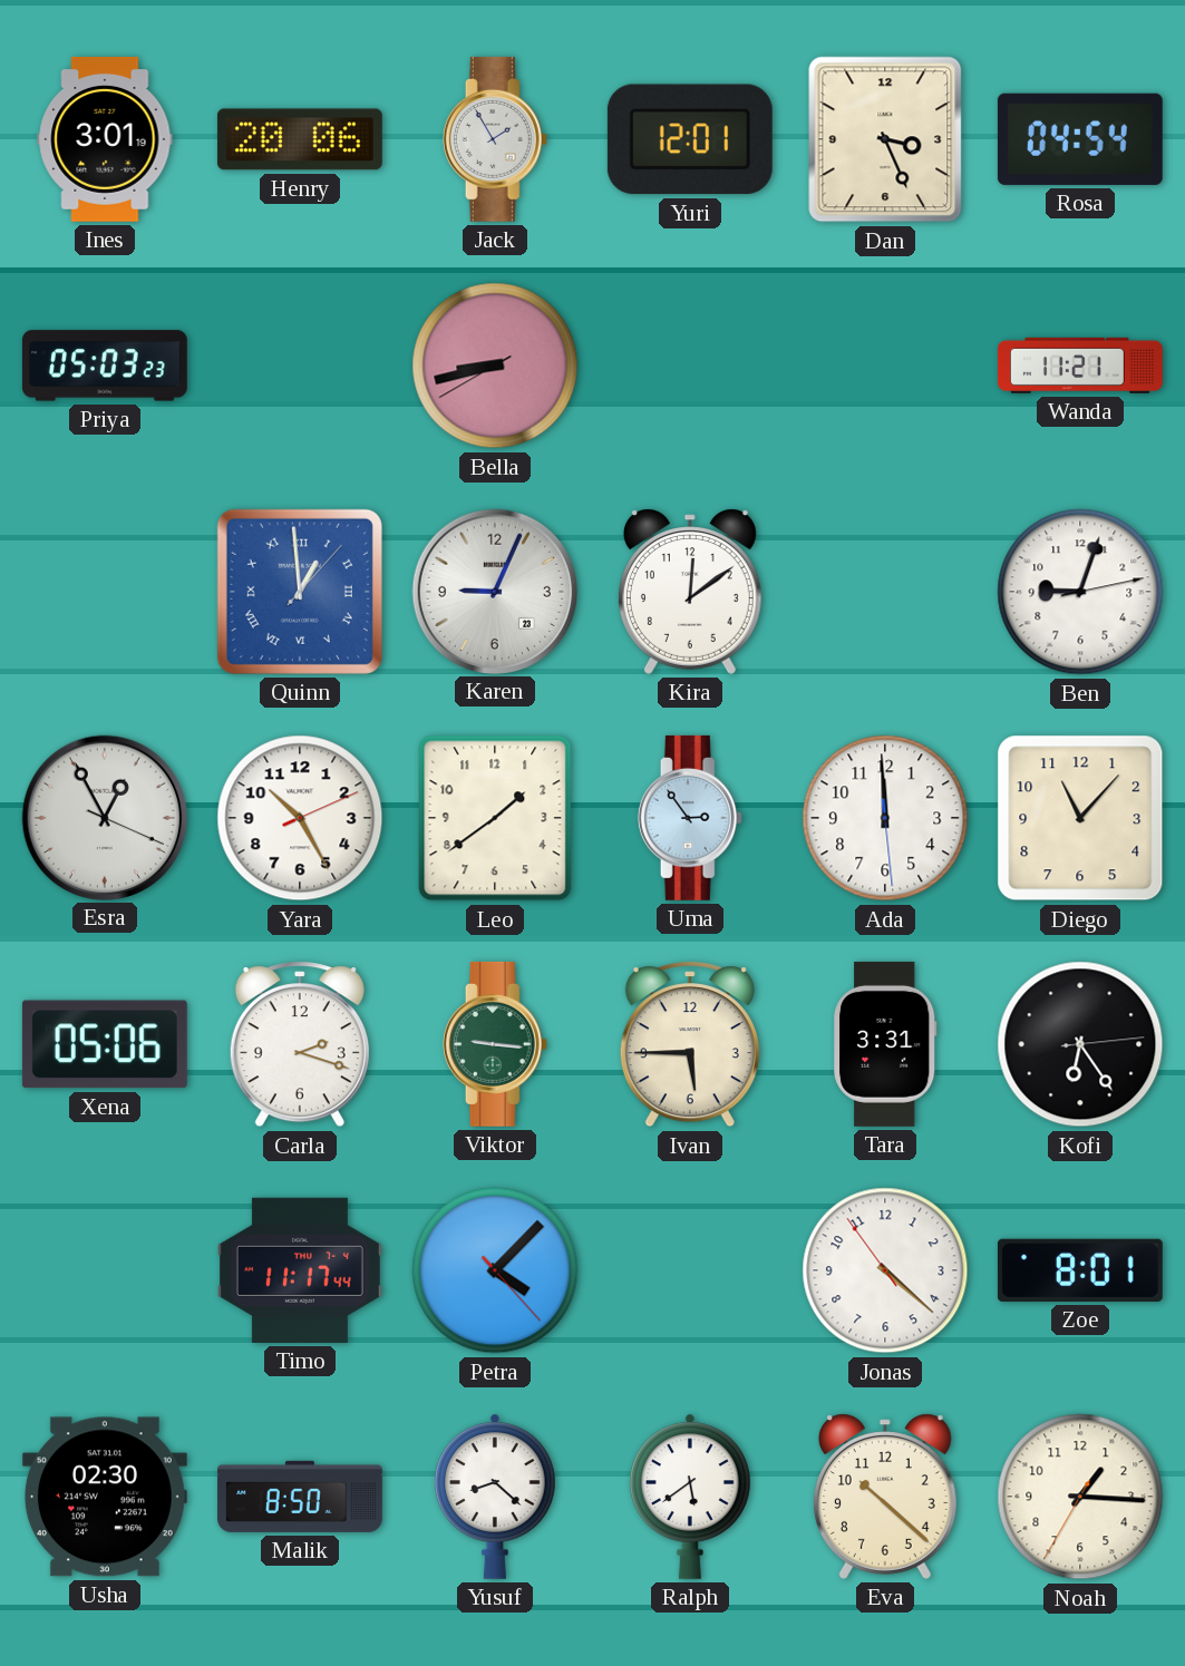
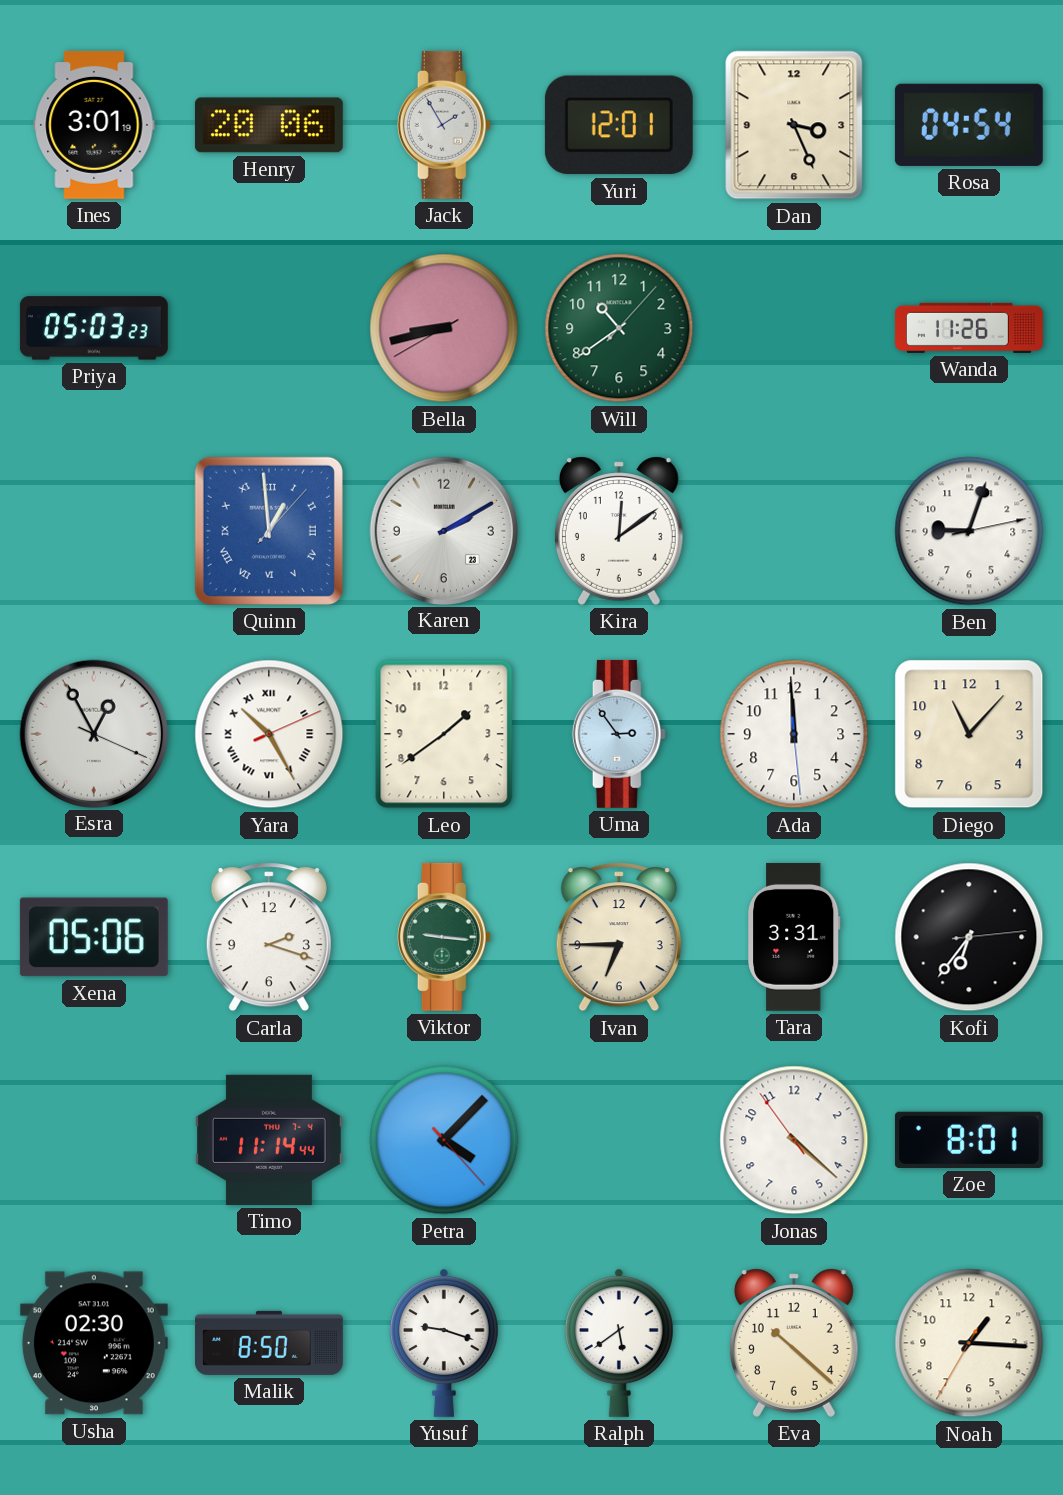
Will: none -> 10:39 (619, 328)
Wanda: 11:21 -> 11:26 (969, 328)
Karen: 9:04 -> 2:10 (443, 530)
Yara numerals: Arabic -> Roman (269, 734)
Ivan: 5:45 -> 6:45 (619, 937)
Kofi: 6:24 -> 6:36 (969, 937)
Timo: 11:17 -> 11:14 (269, 1140)
Yusuf: 8:22 -> 9:18 (444, 1343)
